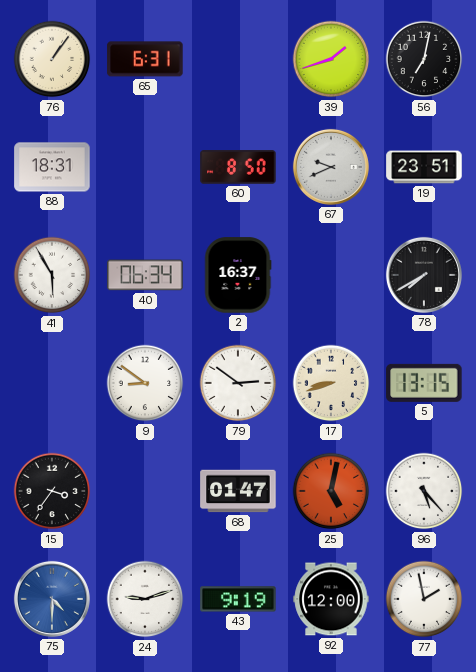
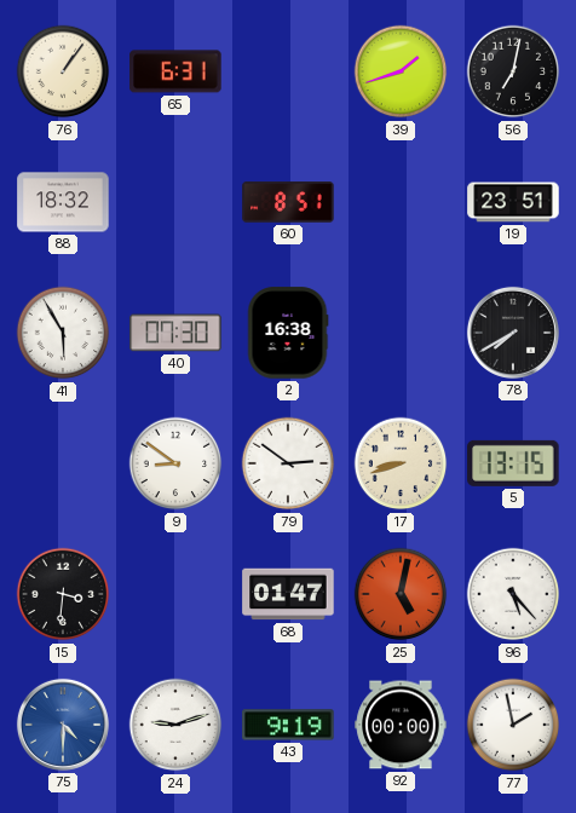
88: 18:31 -> 18:32 (63, 202)
60: 8:50 -> 8:51 (288, 202)
67: 9:41 -> none (331, 167)
40: 06:34 -> 07:30 (175, 333)
2: 16:37 -> 16:38 (288, 333)
15: 3:36 -> 3:31 (63, 594)
92: 12:00 -> 00:00 (401, 725)
